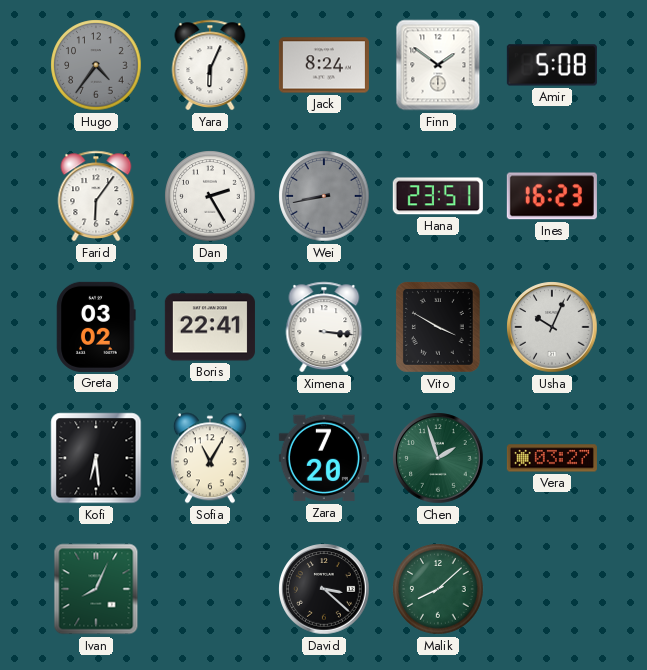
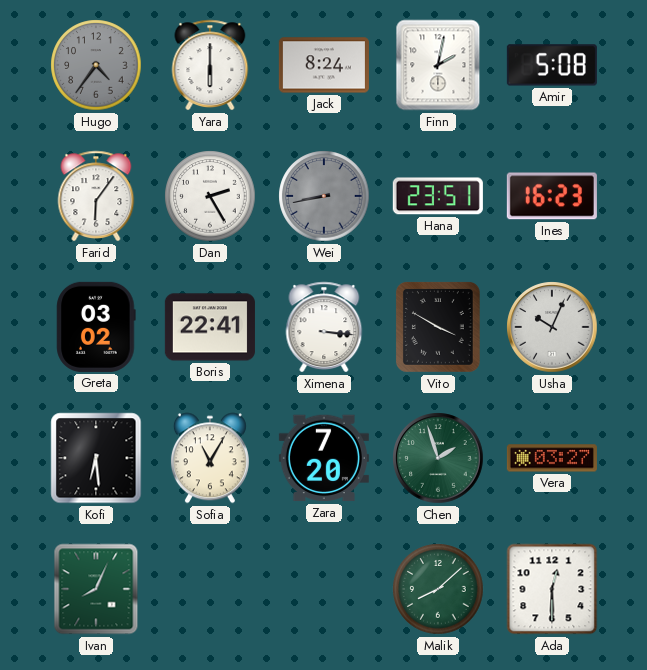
Yara: 6:04 -> 6:00 (210, 65)
Finn: 1:51 -> 2:02 (438, 65)
David: 3:22 -> none (324, 589)
Ada: none -> 12:30 (552, 589)
